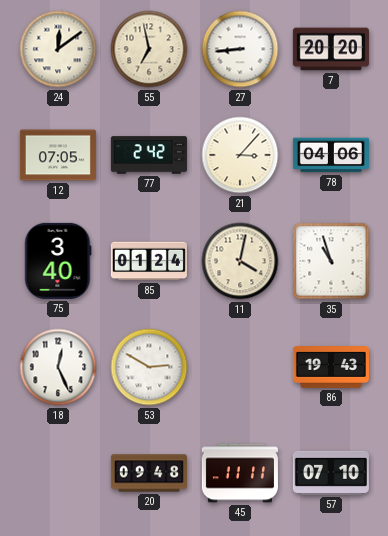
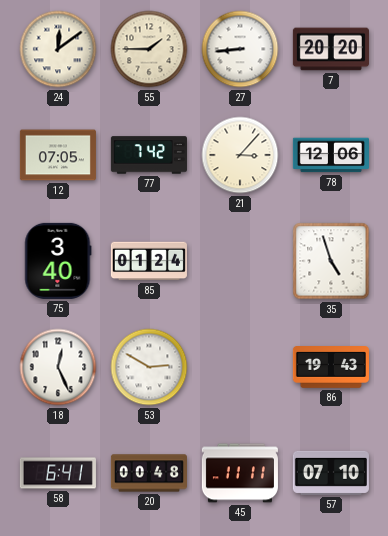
55: 6:58 -> 1:45 (149, 49)
77: 2:42 -> 7:42 (149, 155)
78: 04:06 -> 12:06 (331, 155)
11: 4:02 -> none (240, 261)
35: 10:57 -> 4:57 (331, 261)
58: none -> 6:41 (58, 473)
20: 09:48 -> 00:48 (149, 473)
